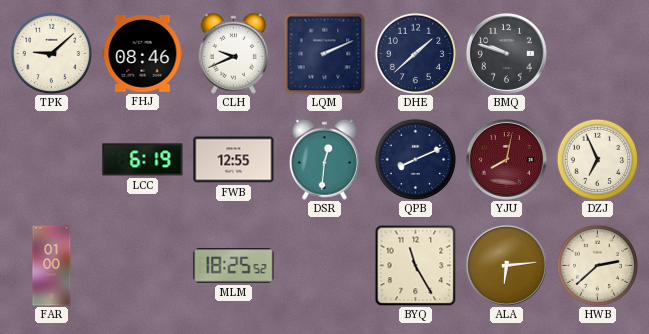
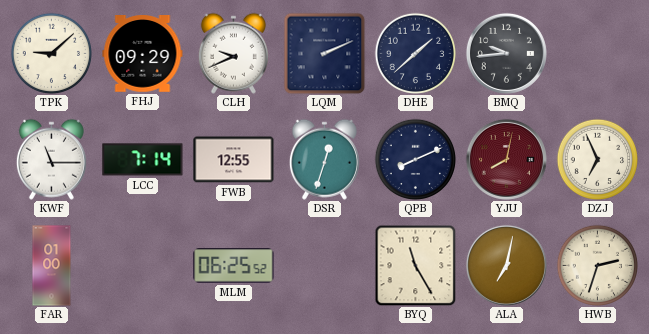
FHJ: 08:46 -> 09:29 (143, 54)
BMQ: 9:48 -> 9:44 (506, 53)
KWF: none -> 11:15 (51, 159)
LCC: 6:19 -> 7:14 (143, 160)
DSR: 12:31 -> 12:33 (324, 159)
MLM: 18:25 -> 06:25 (234, 266)
ALA: 6:14 -> 7:02 (506, 265)
HWB: 2:38 -> 2:33 (597, 265)
